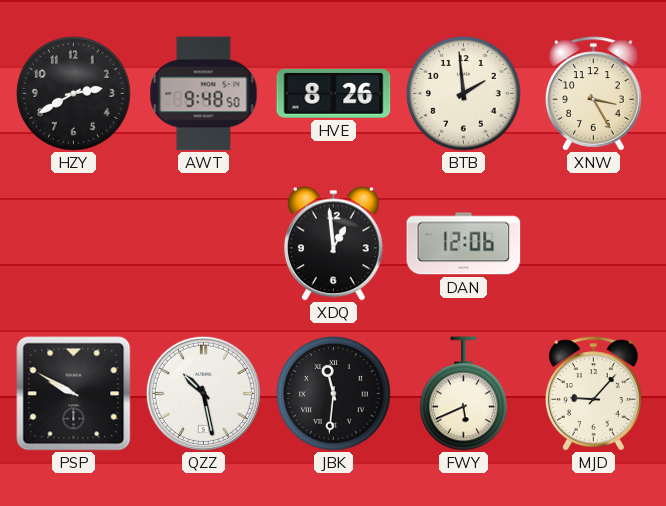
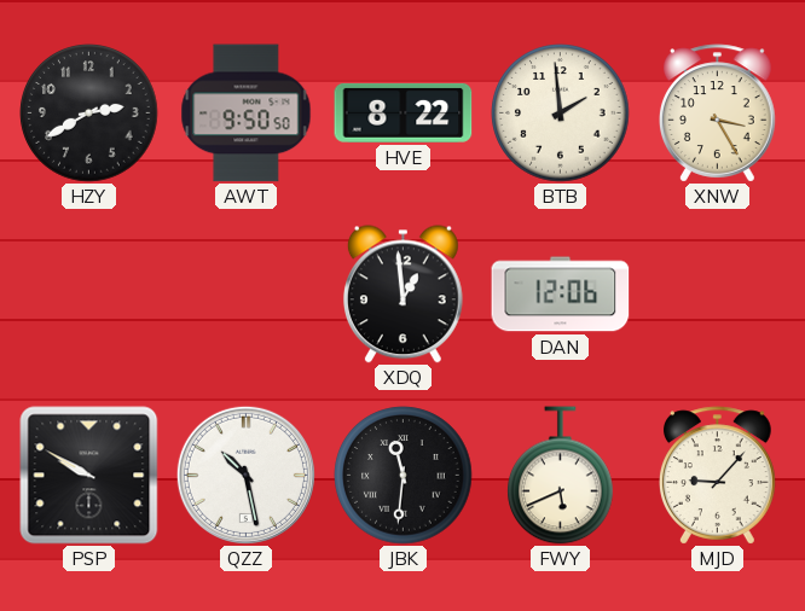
AWT: 9:48 -> 9:50 (247, 114)
HVE: 8:26 -> 8:22 (404, 112)
